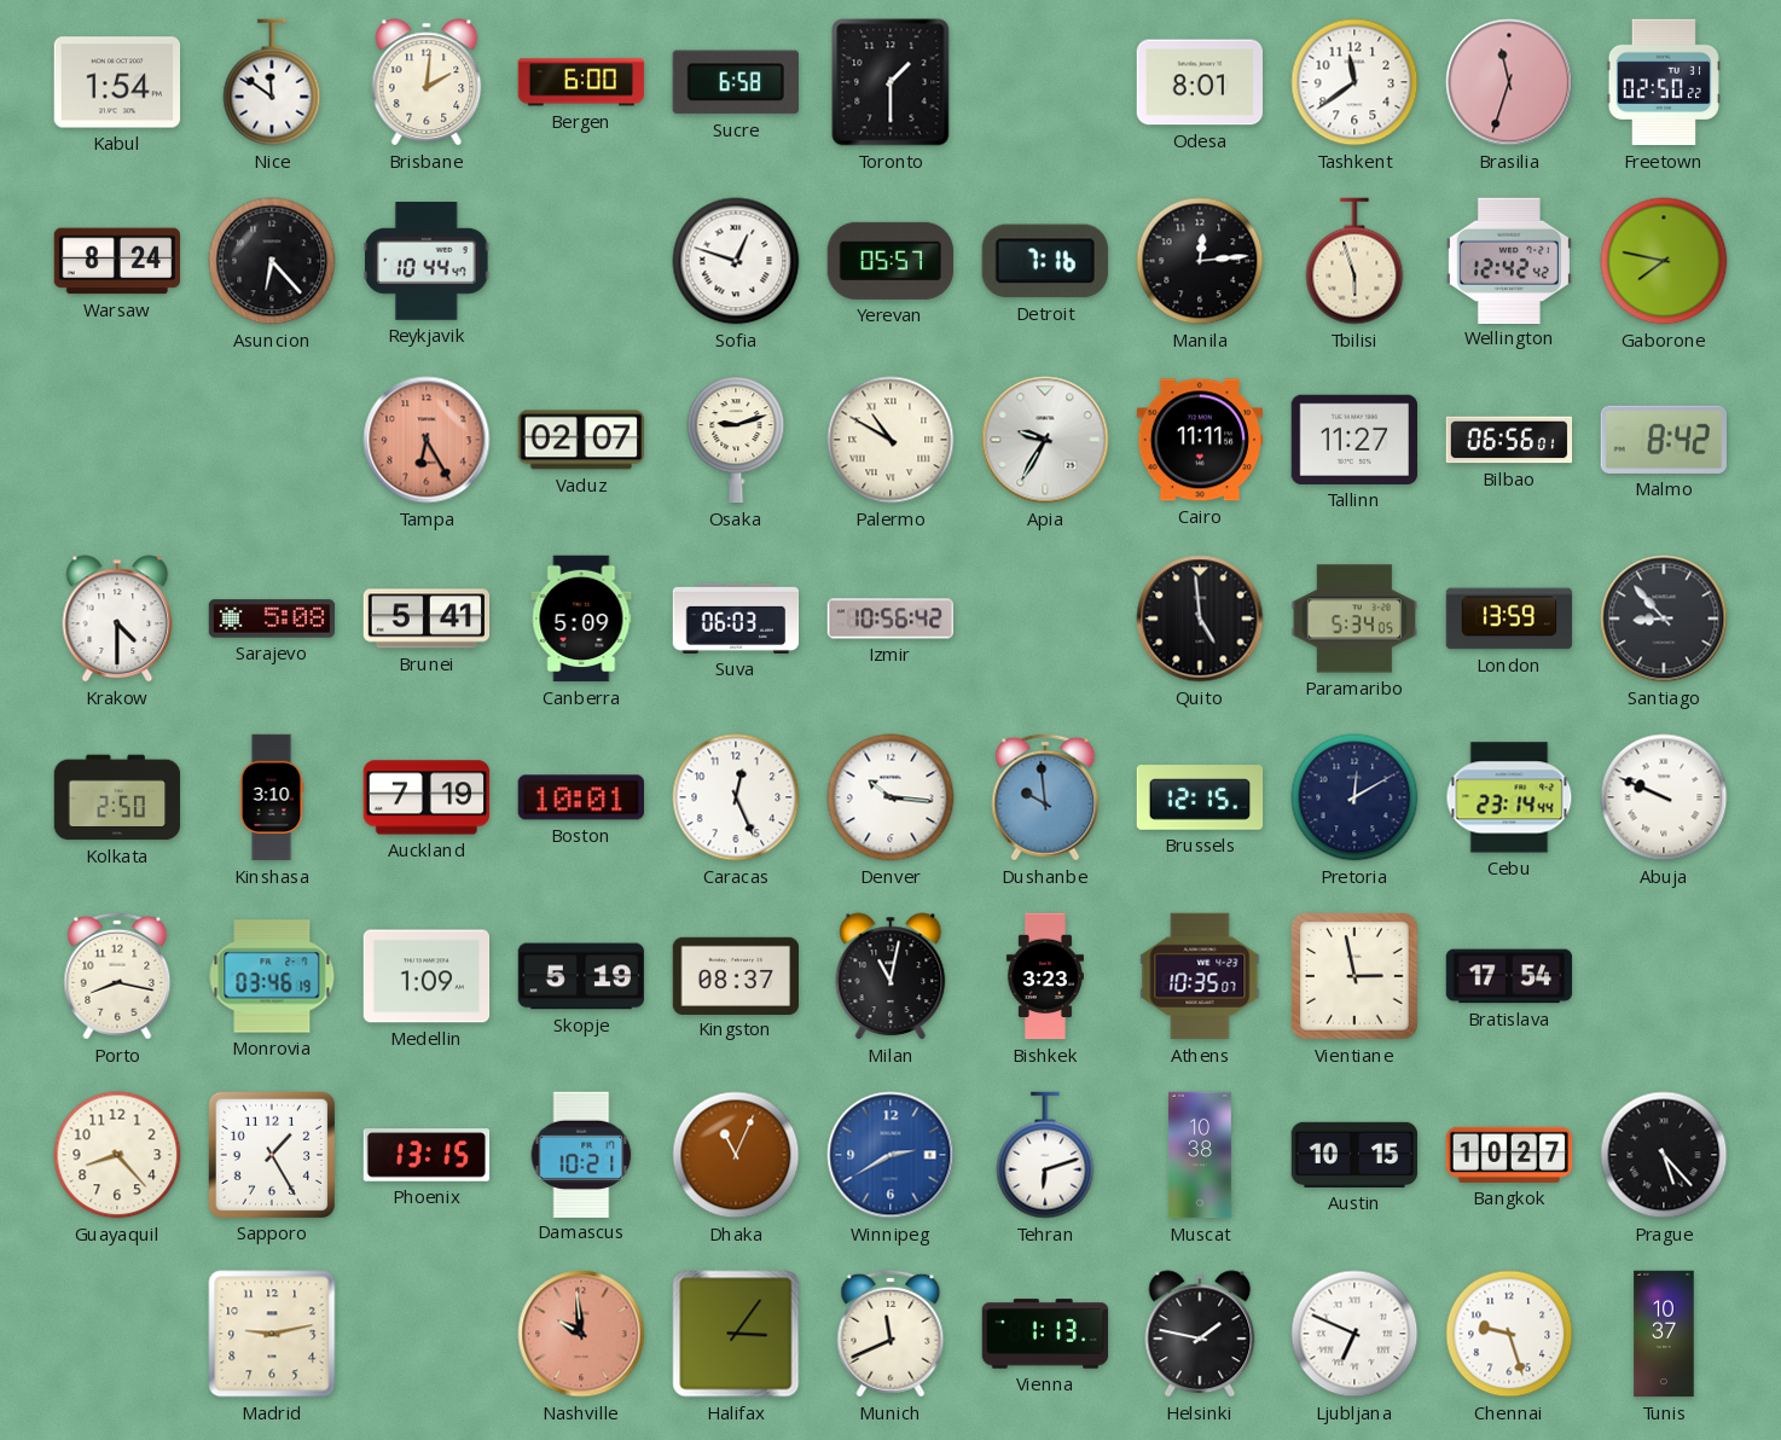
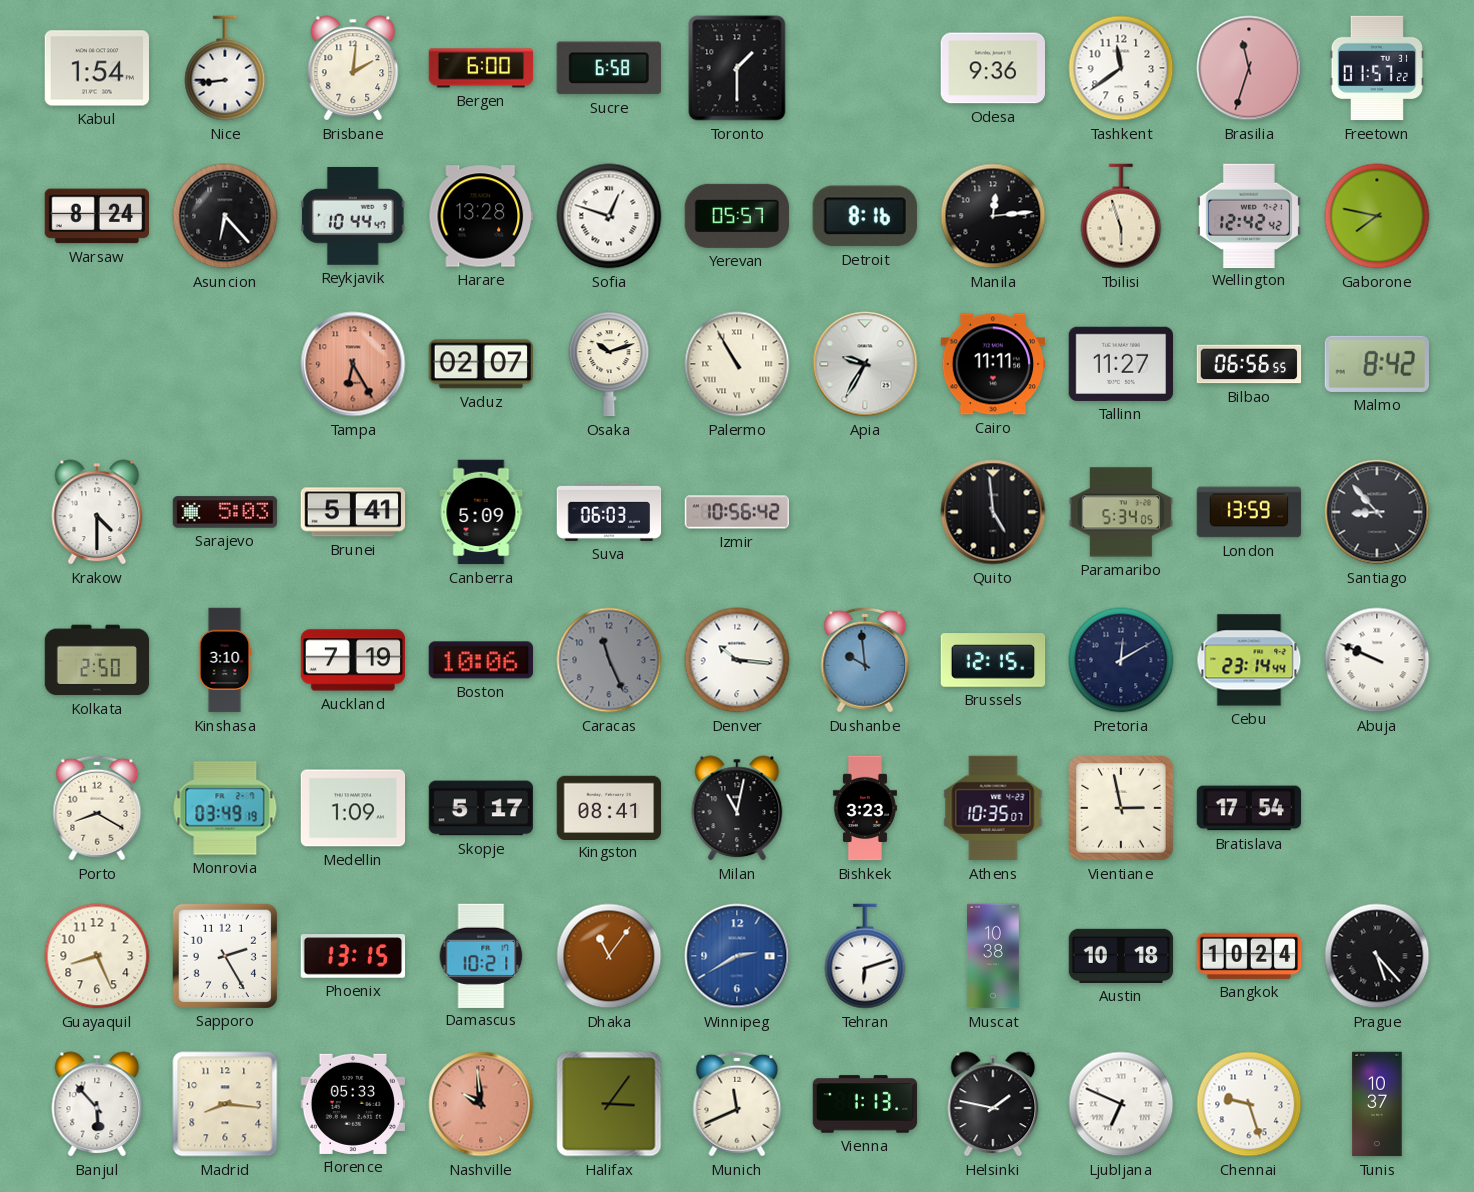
Nice: 11:51 -> 8:44 (225, 68)
Odesa: 8:01 -> 9:36 (993, 68)
Freetown: 02:50 -> 01:57 (1377, 68)
Harare: none -> 13:28 (480, 216)
Detroit: 7:16 -> 8:16 (865, 216)
Osaka: 9:12 -> 10:12 (609, 364)
Palermo: 10:50 -> 10:55 (737, 364)
Bilbao: 06:56:01 -> 06:56:55 (1249, 364)
Sarajevo: 5:08 -> 5:03 (225, 512)
Boston: 10:01 -> 10:06 (480, 660)
Caracas: 12:26 -> 11:26 (609, 660)
Caracas dial: white -> grey (609, 660)
Porto: 8:17 -> 8:20 (97, 808)
Monrovia: 03:46 -> 03:49 (225, 808)
Skopje: 5:19 -> 5:17 (481, 808)
Kingston: 08:37 -> 08:41 (609, 807)
Guayaquil: 8:23 -> 8:26 (97, 956)
Sapporo: 1:25 -> 2:25 (224, 955)
Dhaka: 11:04 -> 11:06 (609, 956)
Austin: 10:15 -> 10:18 (1121, 956)
Bangkok: 10:27 -> 10:24 (1249, 956)
Banjul: none -> 5:53 (97, 1104)
Madrid: 9:13 -> 8:16 (225, 1104)
Florence: none -> 05:33 (353, 1104)
